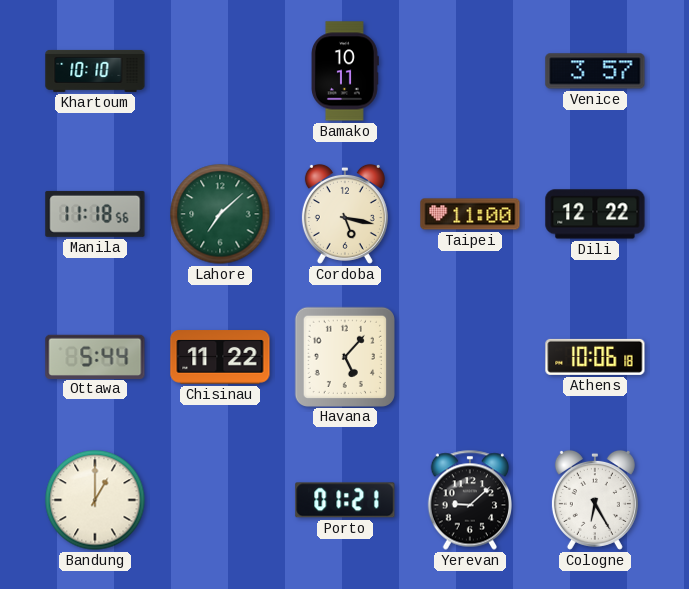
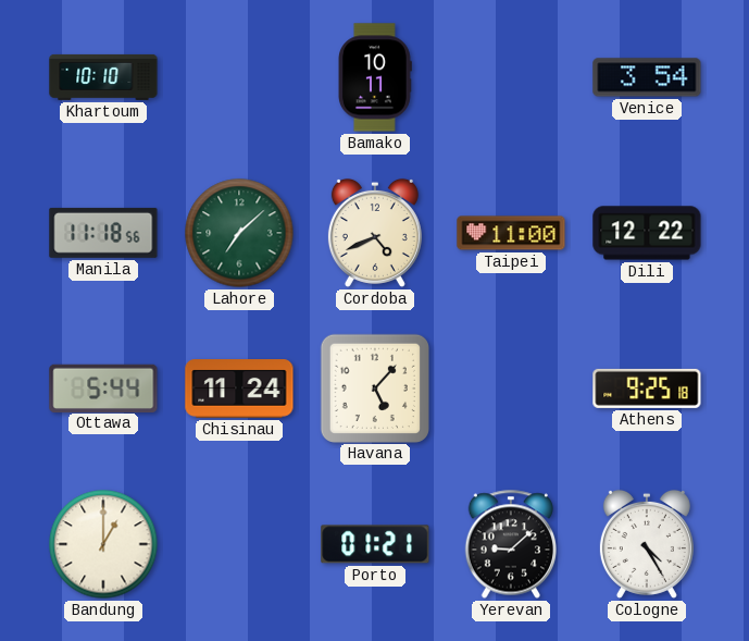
Venice: 3:57 -> 3:54 (647, 77)
Cordoba: 5:17 -> 4:41 (375, 233)
Chisinau: 11:22 -> 11:24 (239, 389)
Athens: 10:06 -> 9:25 (647, 389)
Cologne: 6:25 -> 4:25 (647, 544)
